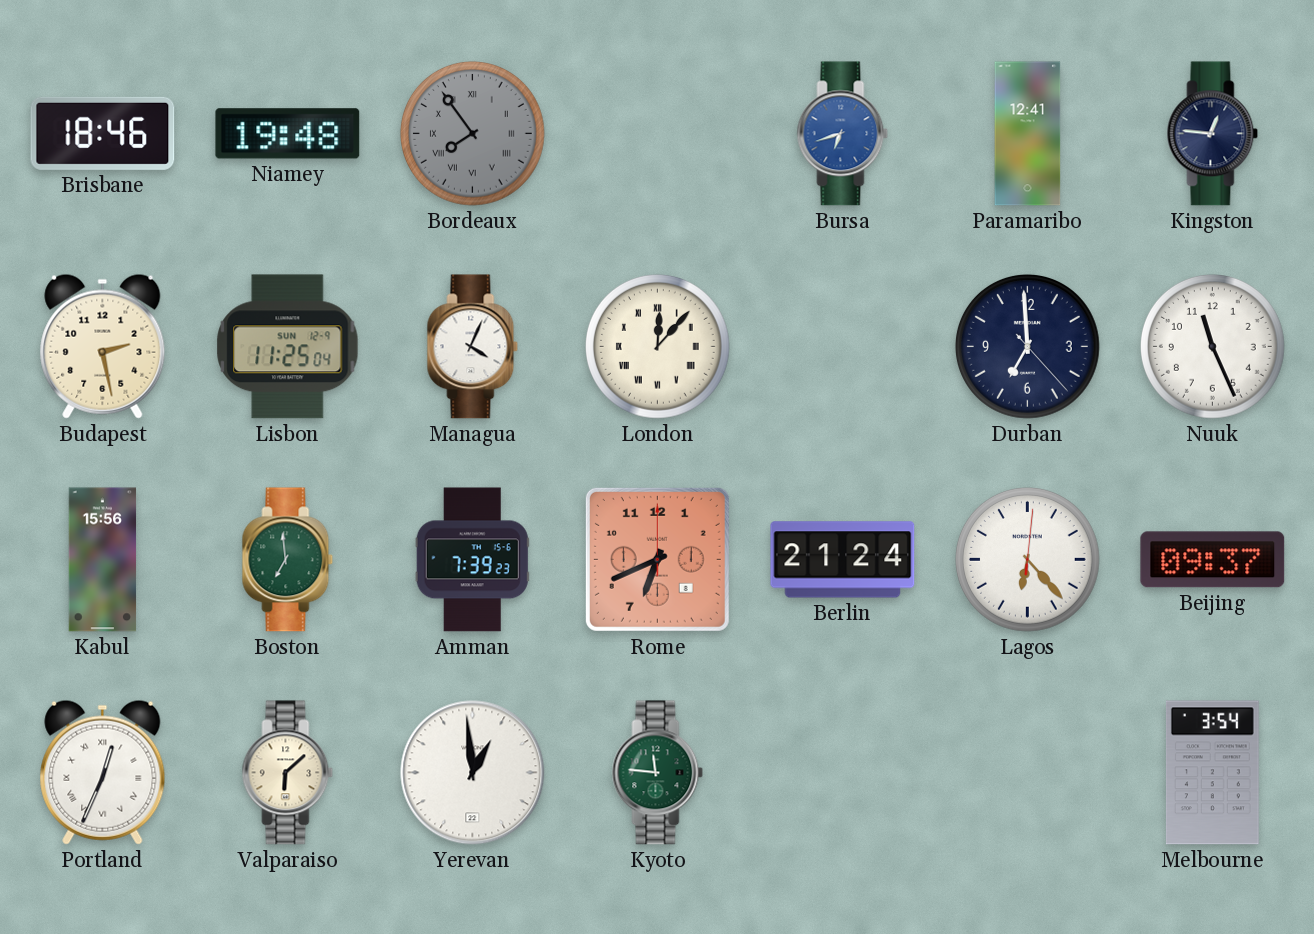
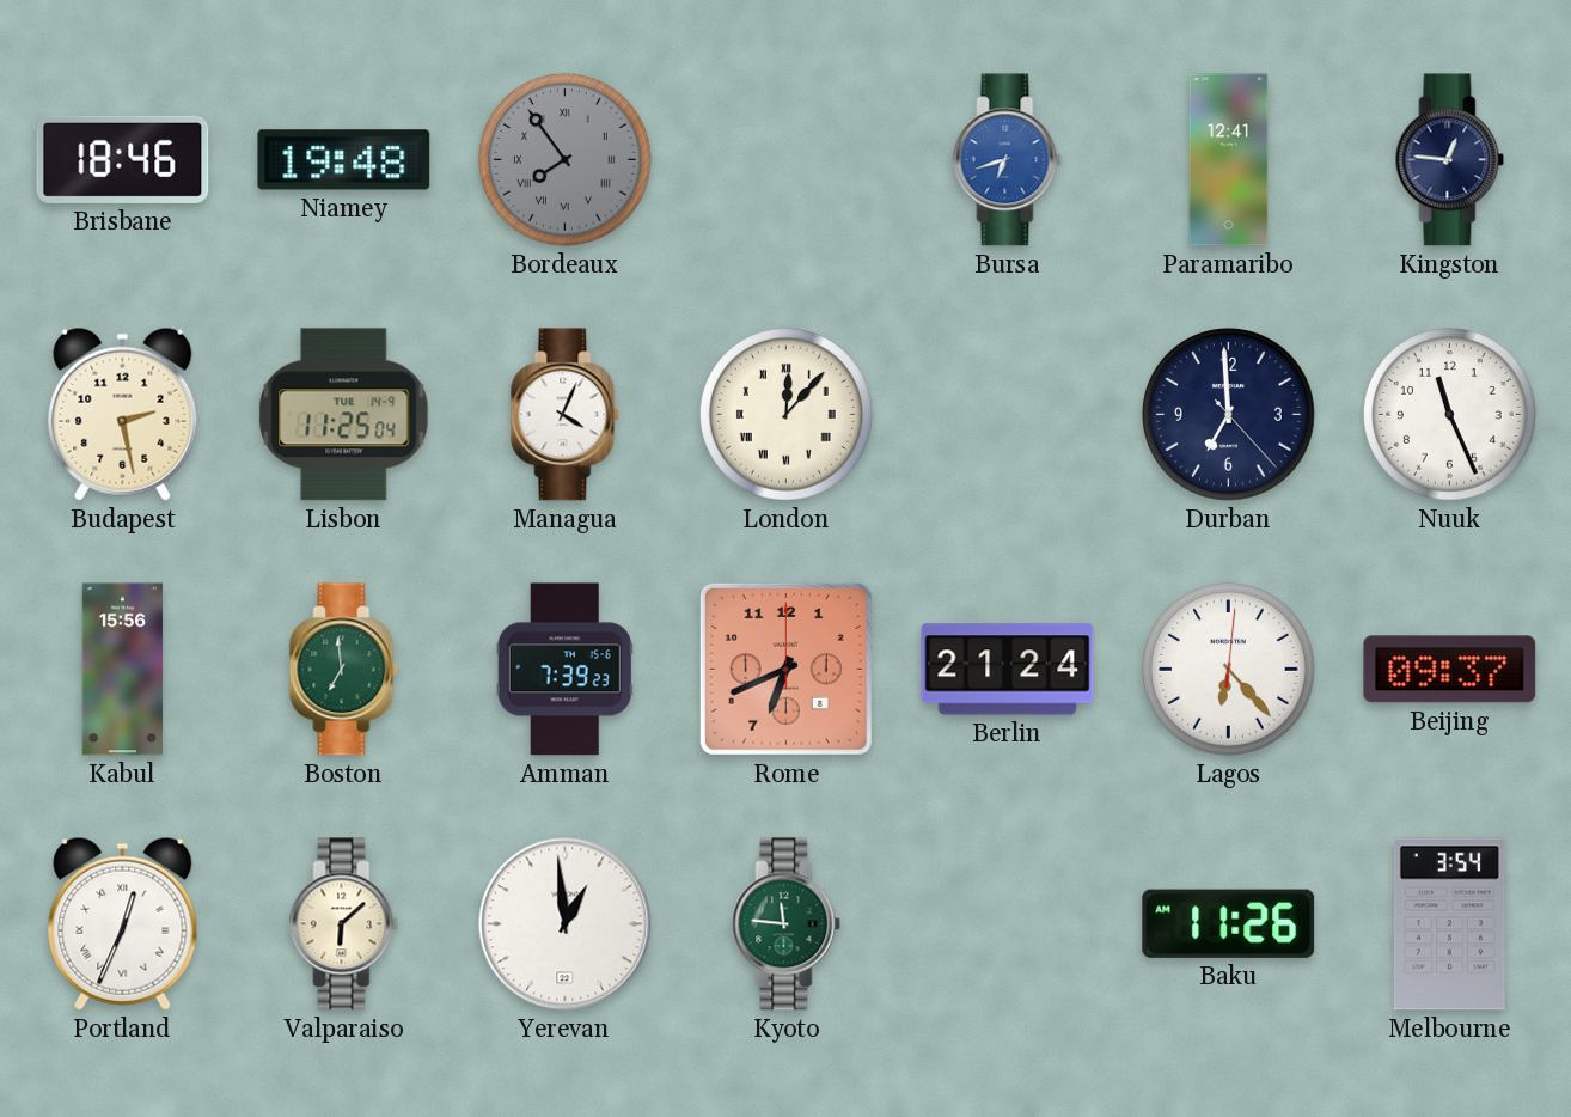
Lisbon date: SUN 12-9 -> TUE 14-9 (344, 415)
Baku: none -> 11:26 (1229, 923)
